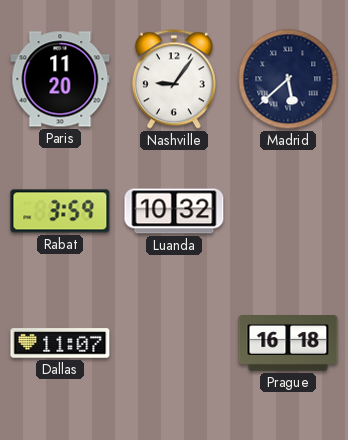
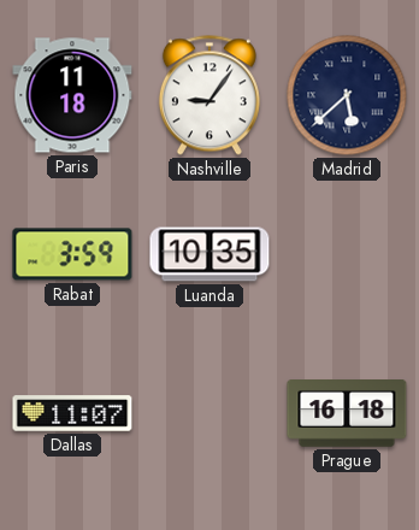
Paris: 11:20 -> 11:18 (72, 95)
Luanda: 10:32 -> 10:35 (209, 254)
